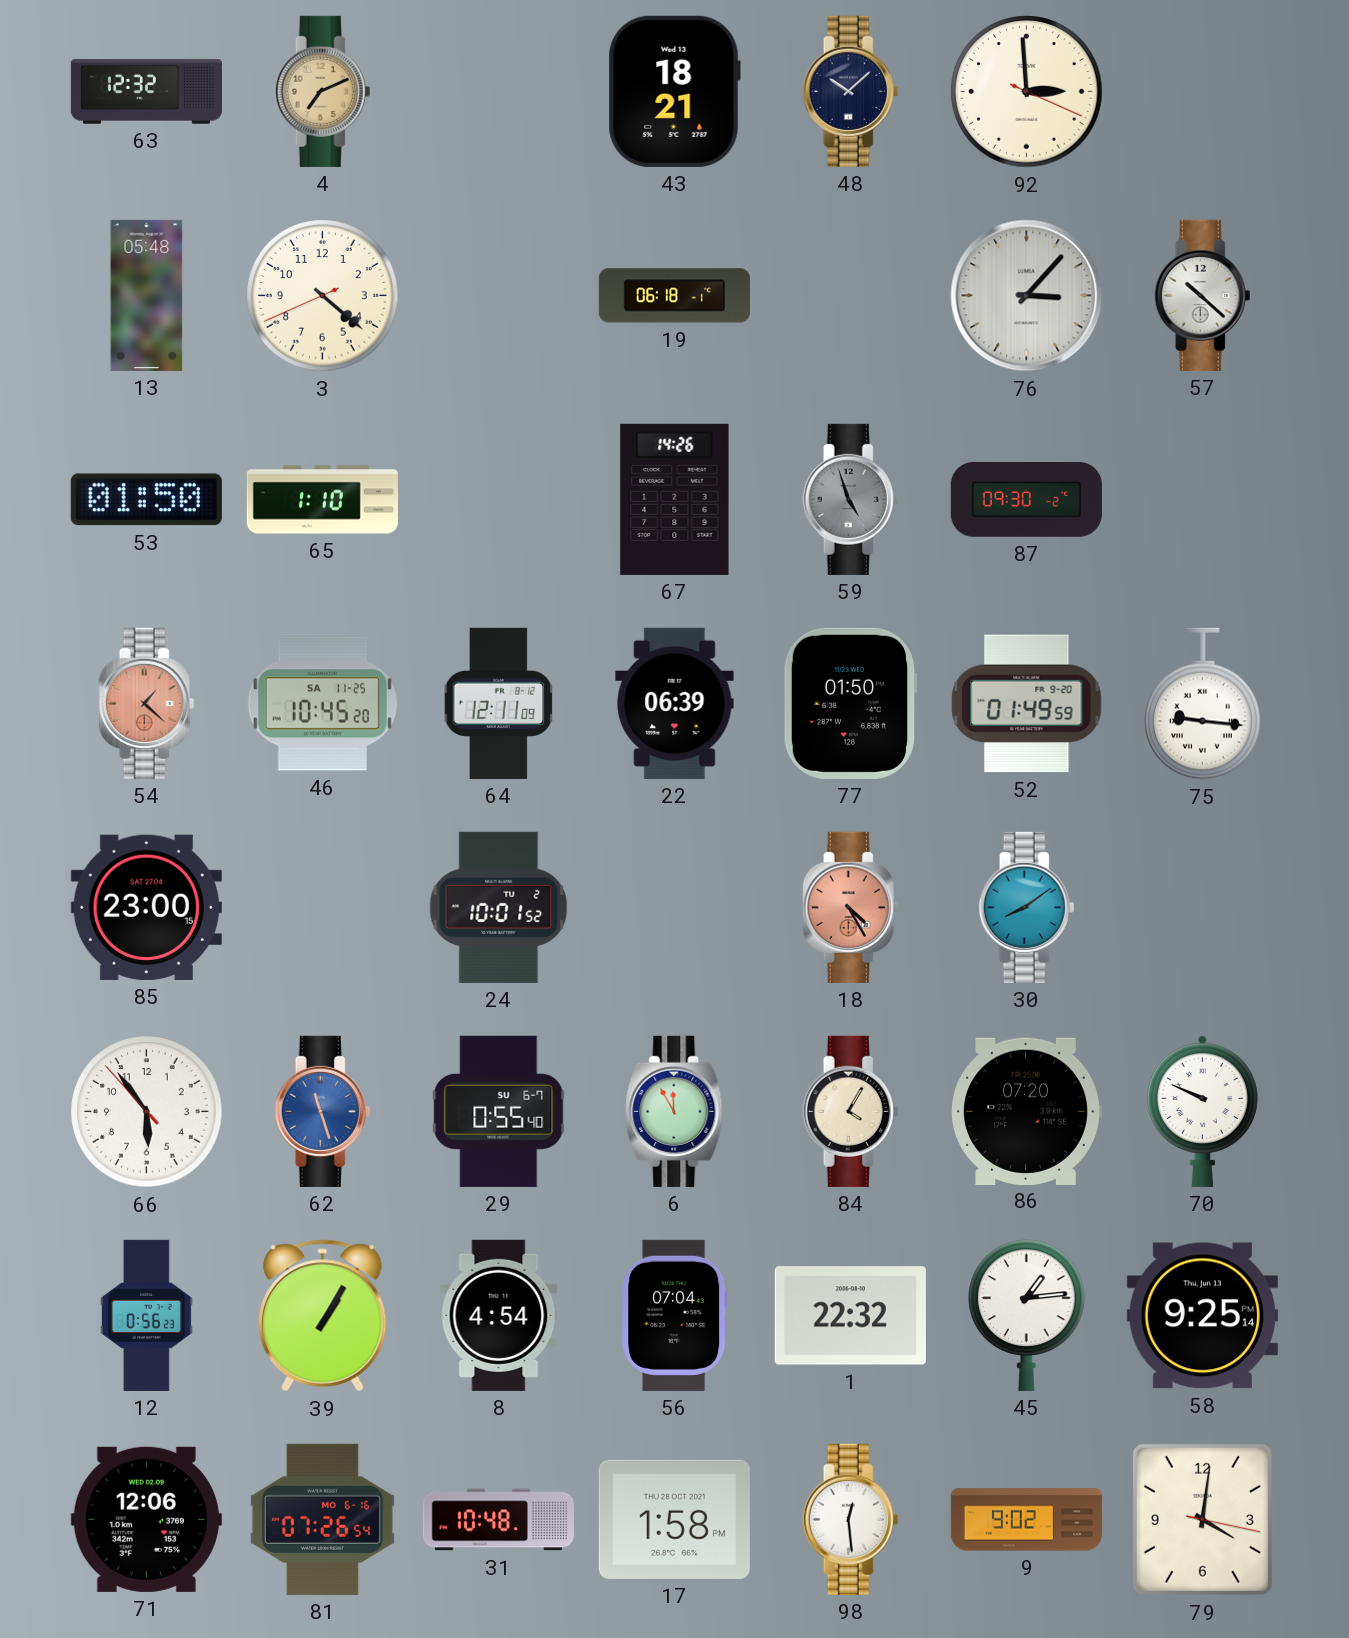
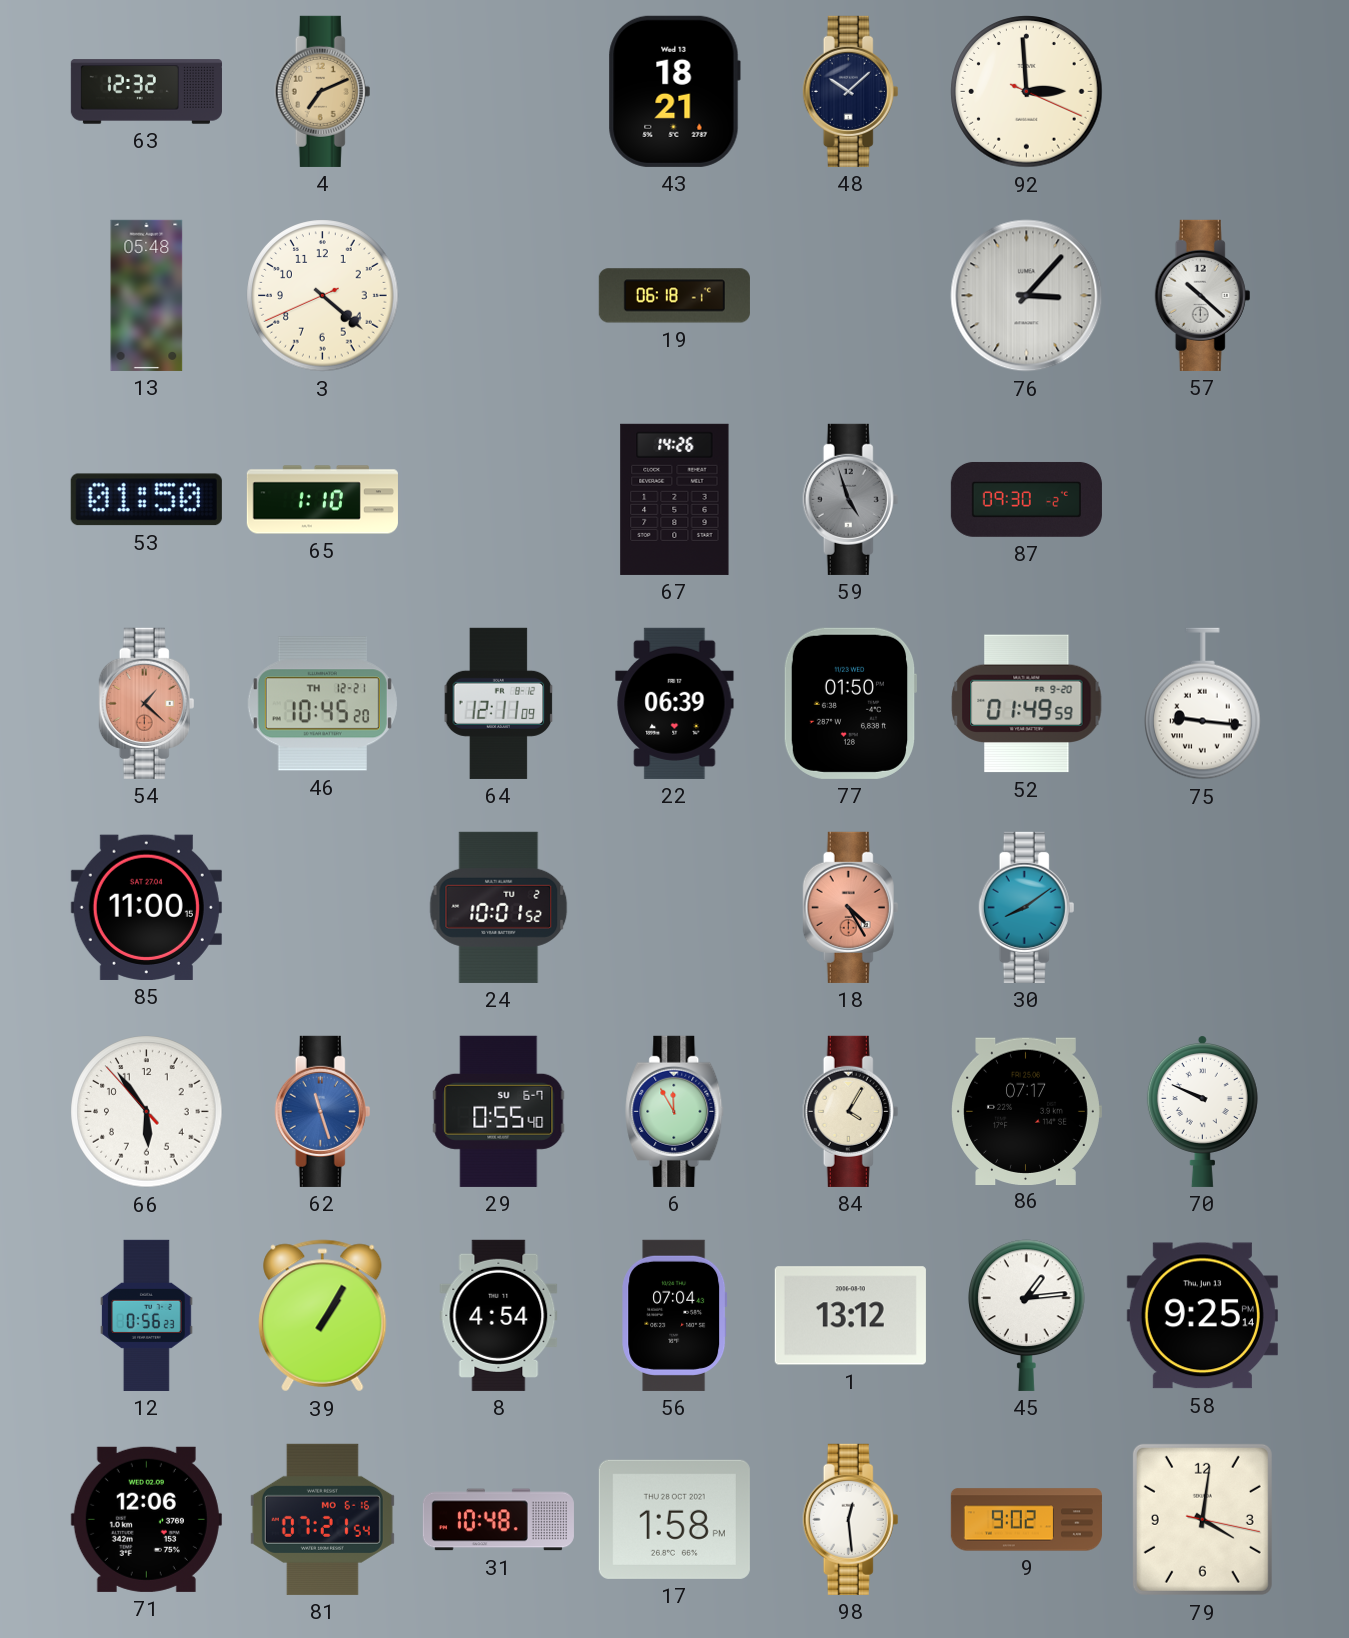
46 date: SA 11-25 -> TH 12-21 (322, 704)
85: 23:00 -> 11:00 (146, 907)
86: 07:20 -> 07:17 (1026, 1111)
1: 22:32 -> 13:12 (850, 1316)
81: 07:26 -> 07:21 (322, 1519)
